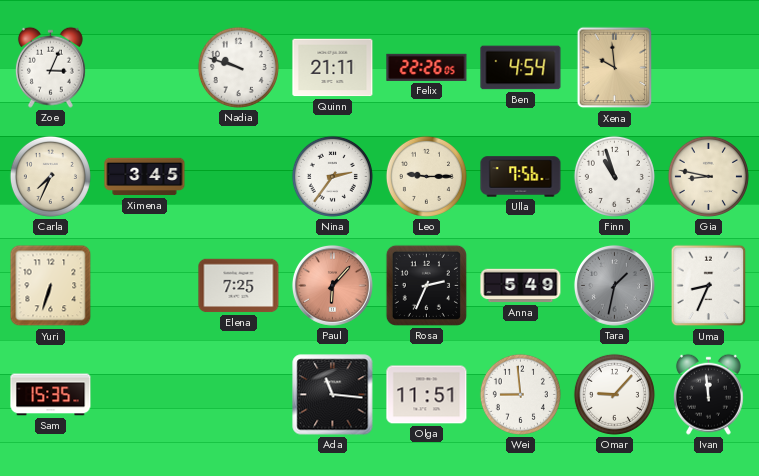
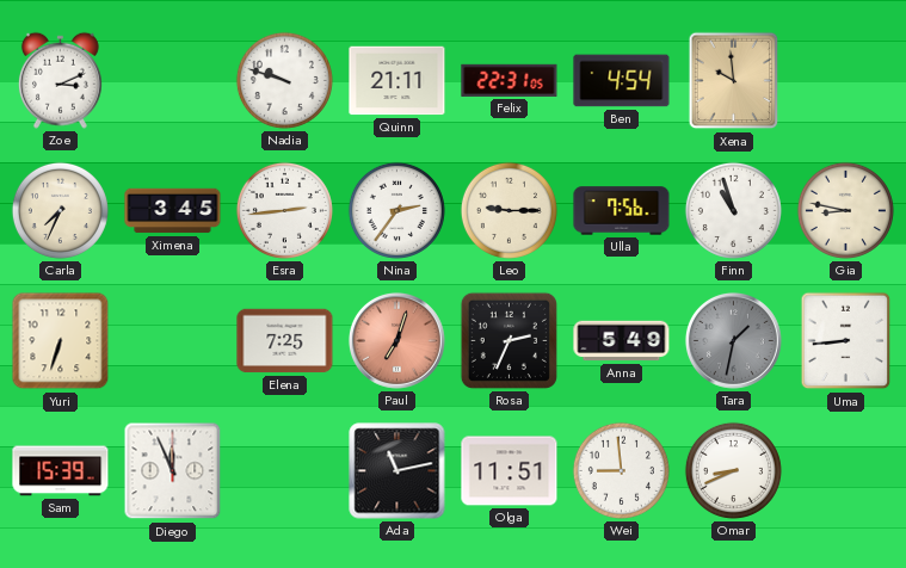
Zoe: 3:04 -> 3:11 (60, 80)
Felix: 22:26 -> 22:31 (510, 80)
Esra: none -> 2:44 (284, 210)
Paul: 6:07 -> 7:03 (396, 340)
Uma: 8:34 -> 8:44 (846, 341)
Sam: 15:35 -> 15:39 (61, 471)
Diego: none -> 11:56 (173, 471)
Ada: 11:16 -> 11:13 (397, 471)
Omar: 9:07 -> 8:41 (733, 470)
Ivan: 11:59 -> none (708, 394)
